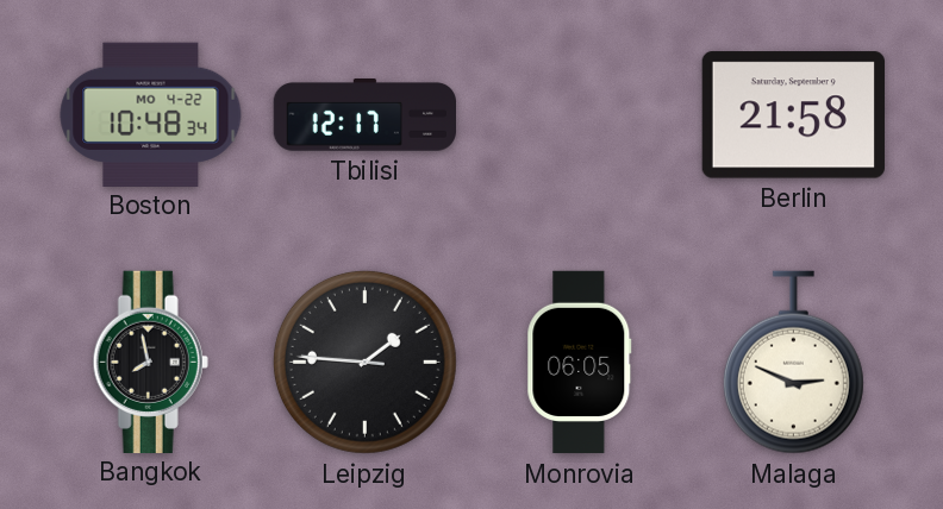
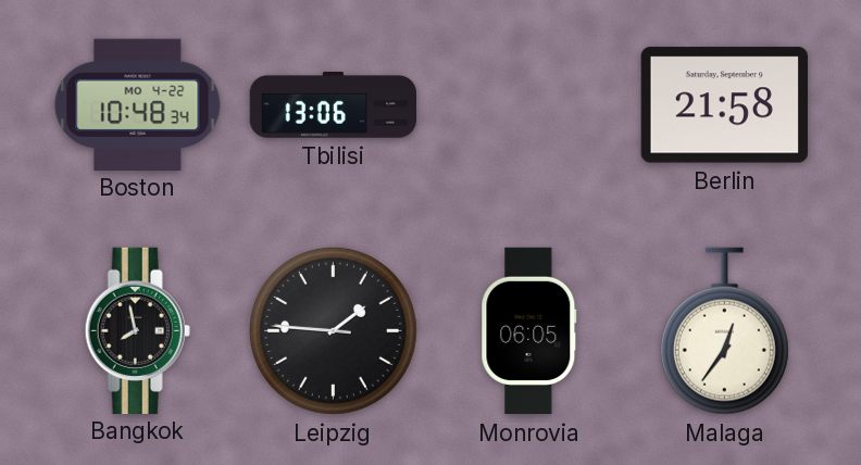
Tbilisi: 12:17 -> 13:06 (333, 105)
Malaga: 2:49 -> 12:36 (724, 331)
